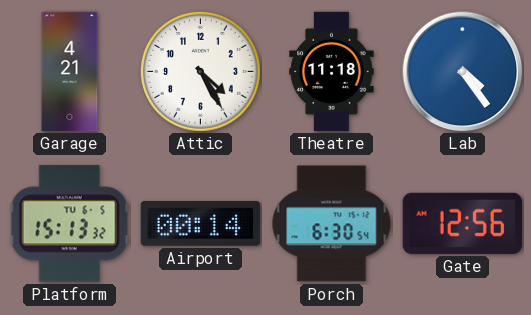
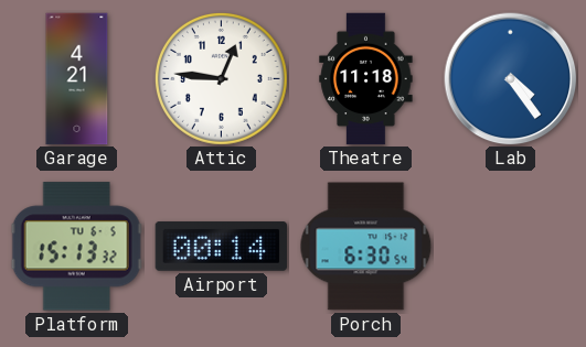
Attic: 4:25 -> 12:46 (221, 78)
Gate: 12:56 -> none (462, 223)
